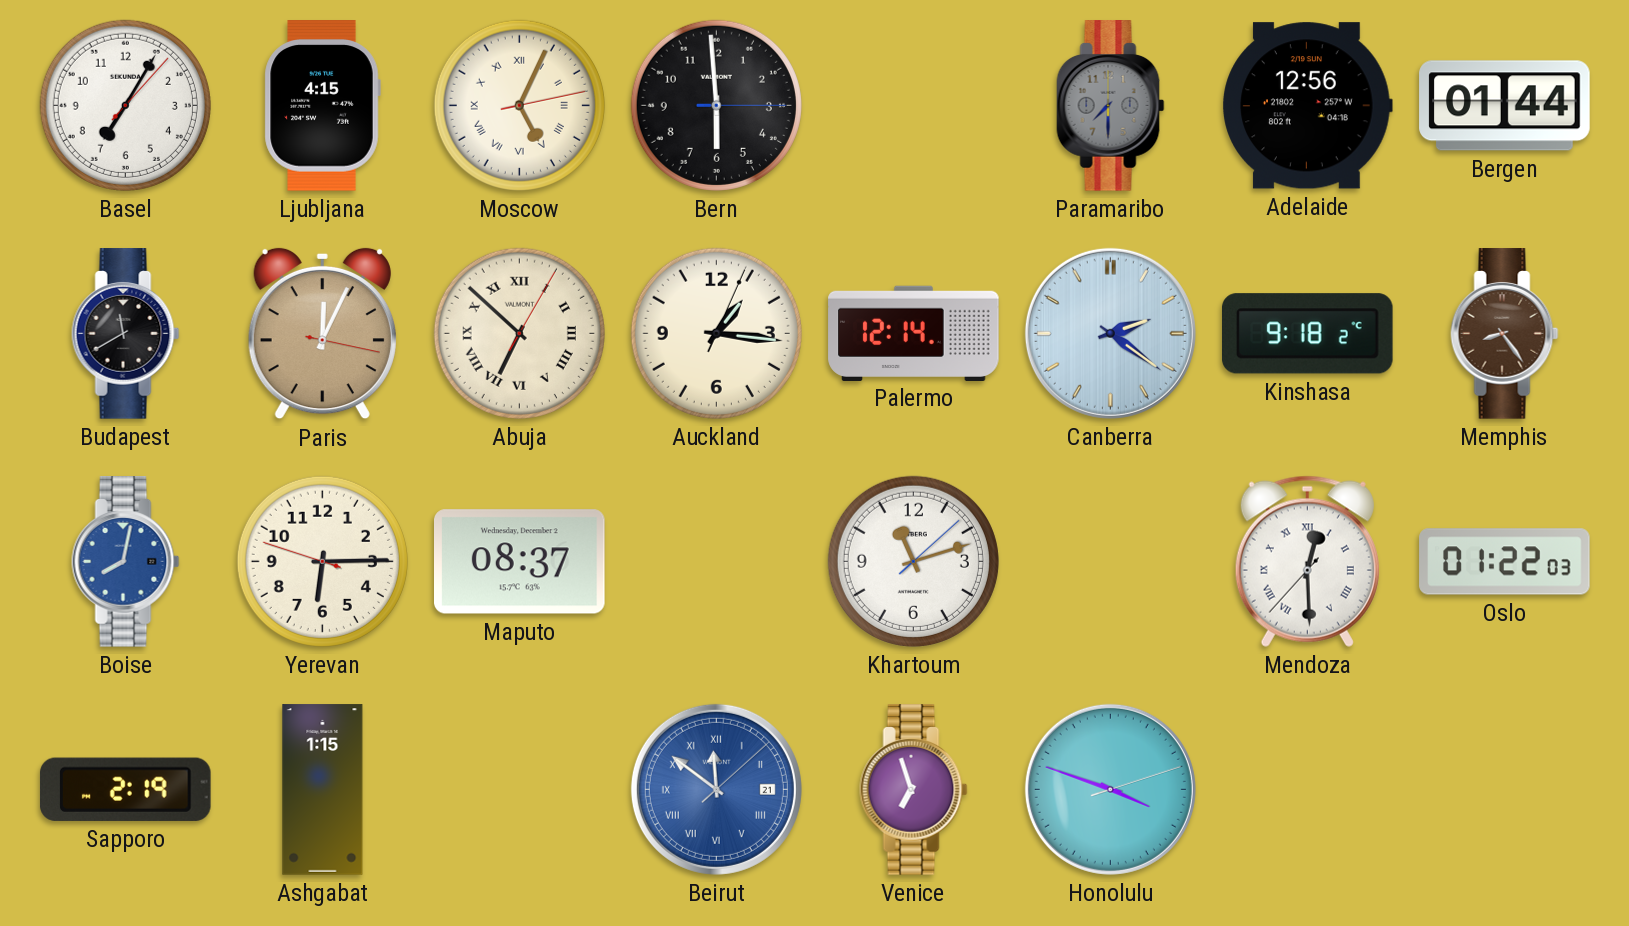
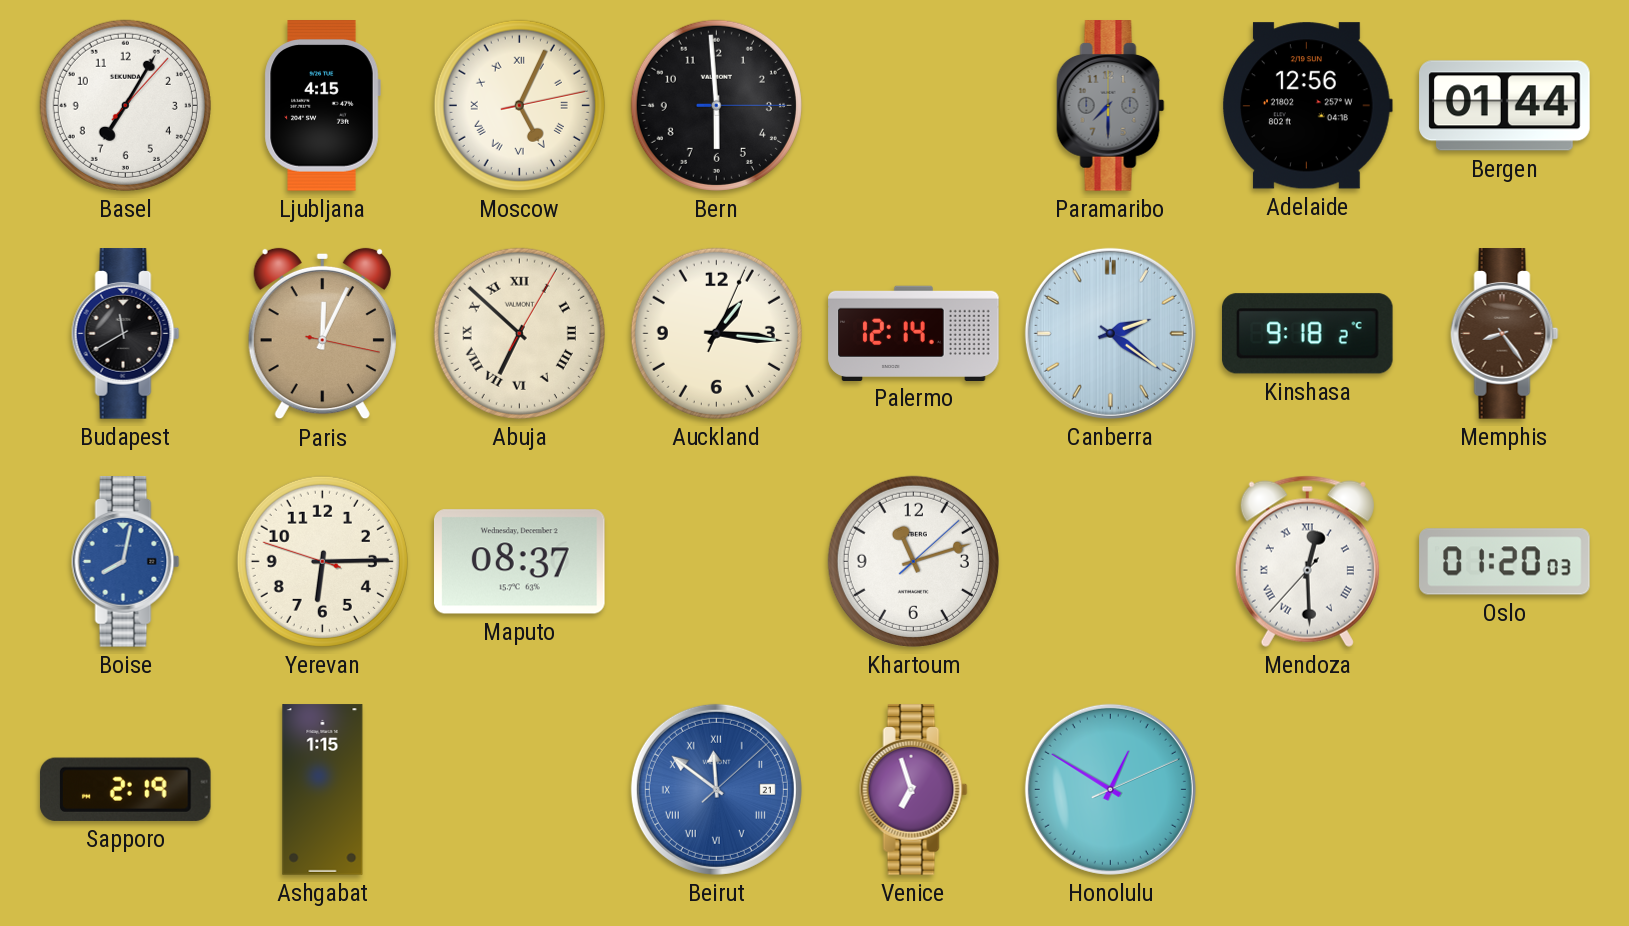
Oslo: 01:22 -> 01:20 (1505, 562)
Honolulu: 3:48 -> 12:50 (1110, 789)
